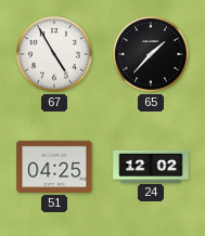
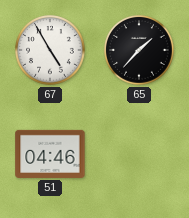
51: 04:25 -> 04:46 (50, 154)
24: 12:02 -> none (151, 166)
